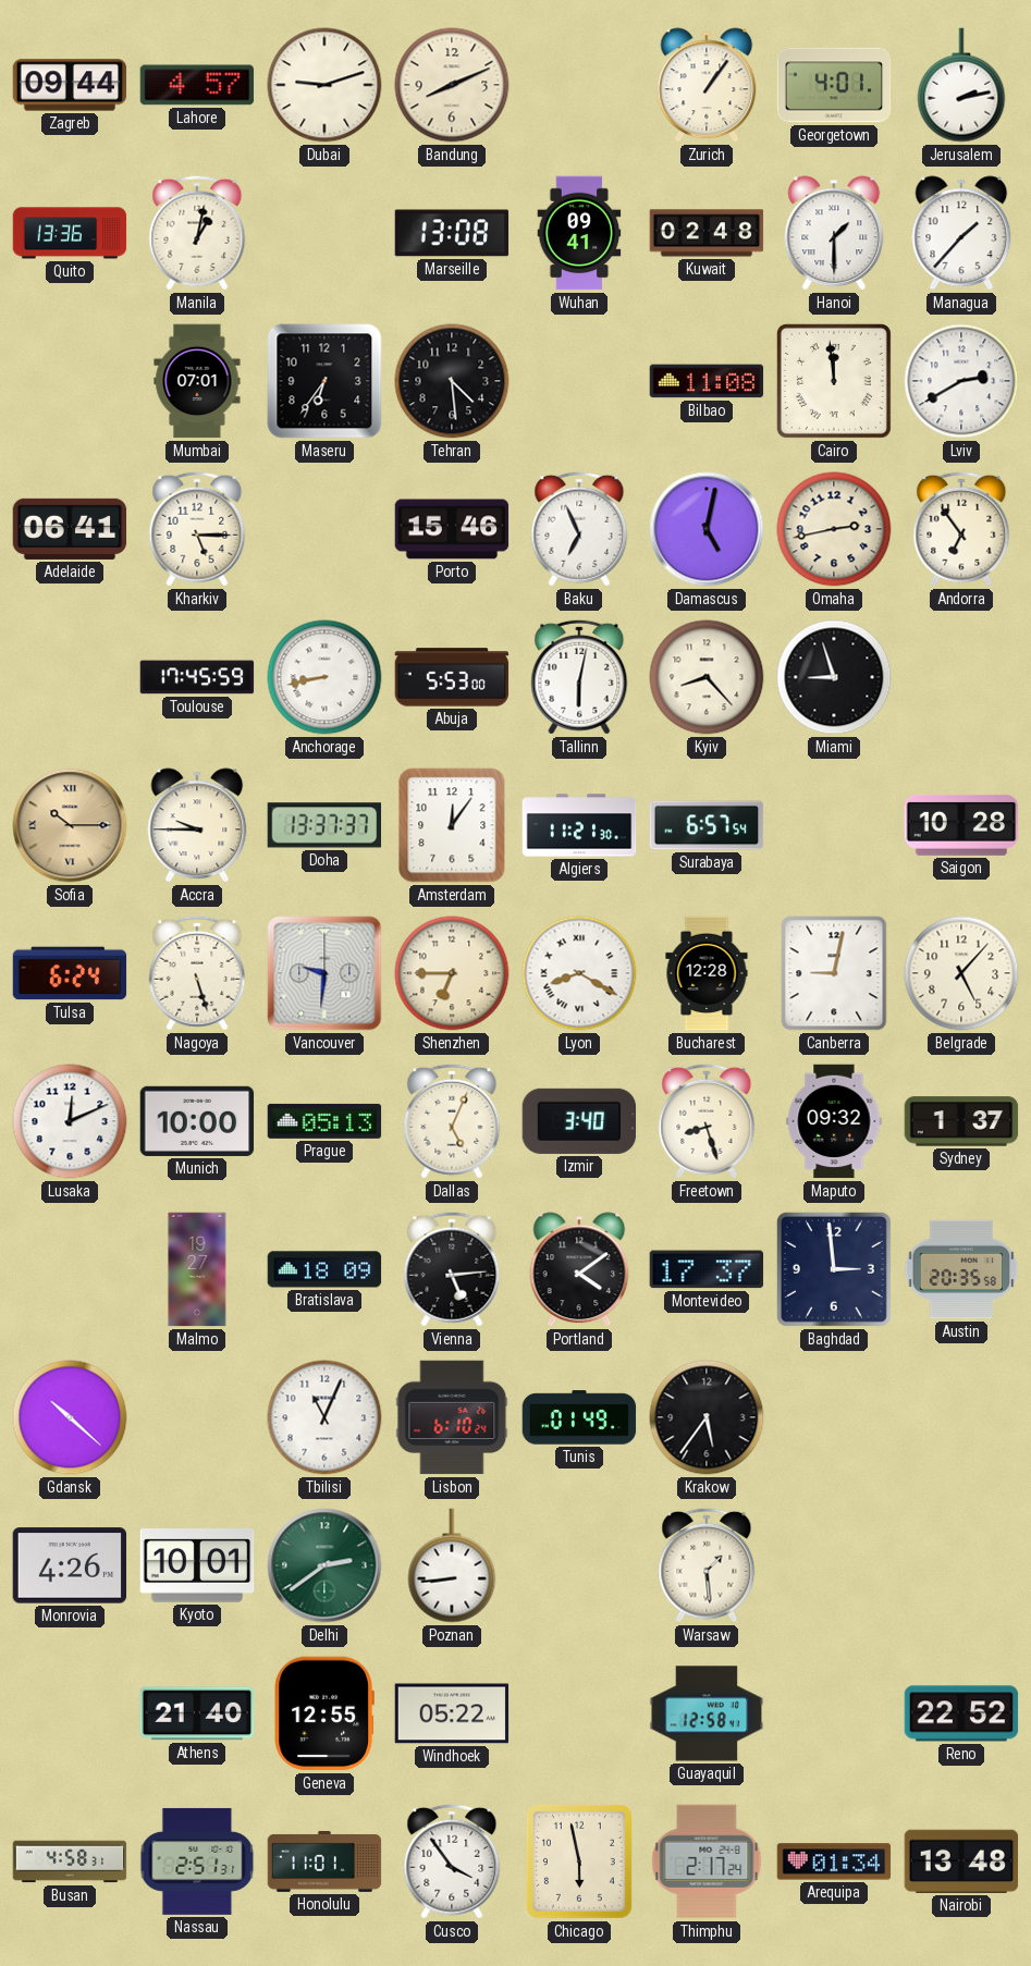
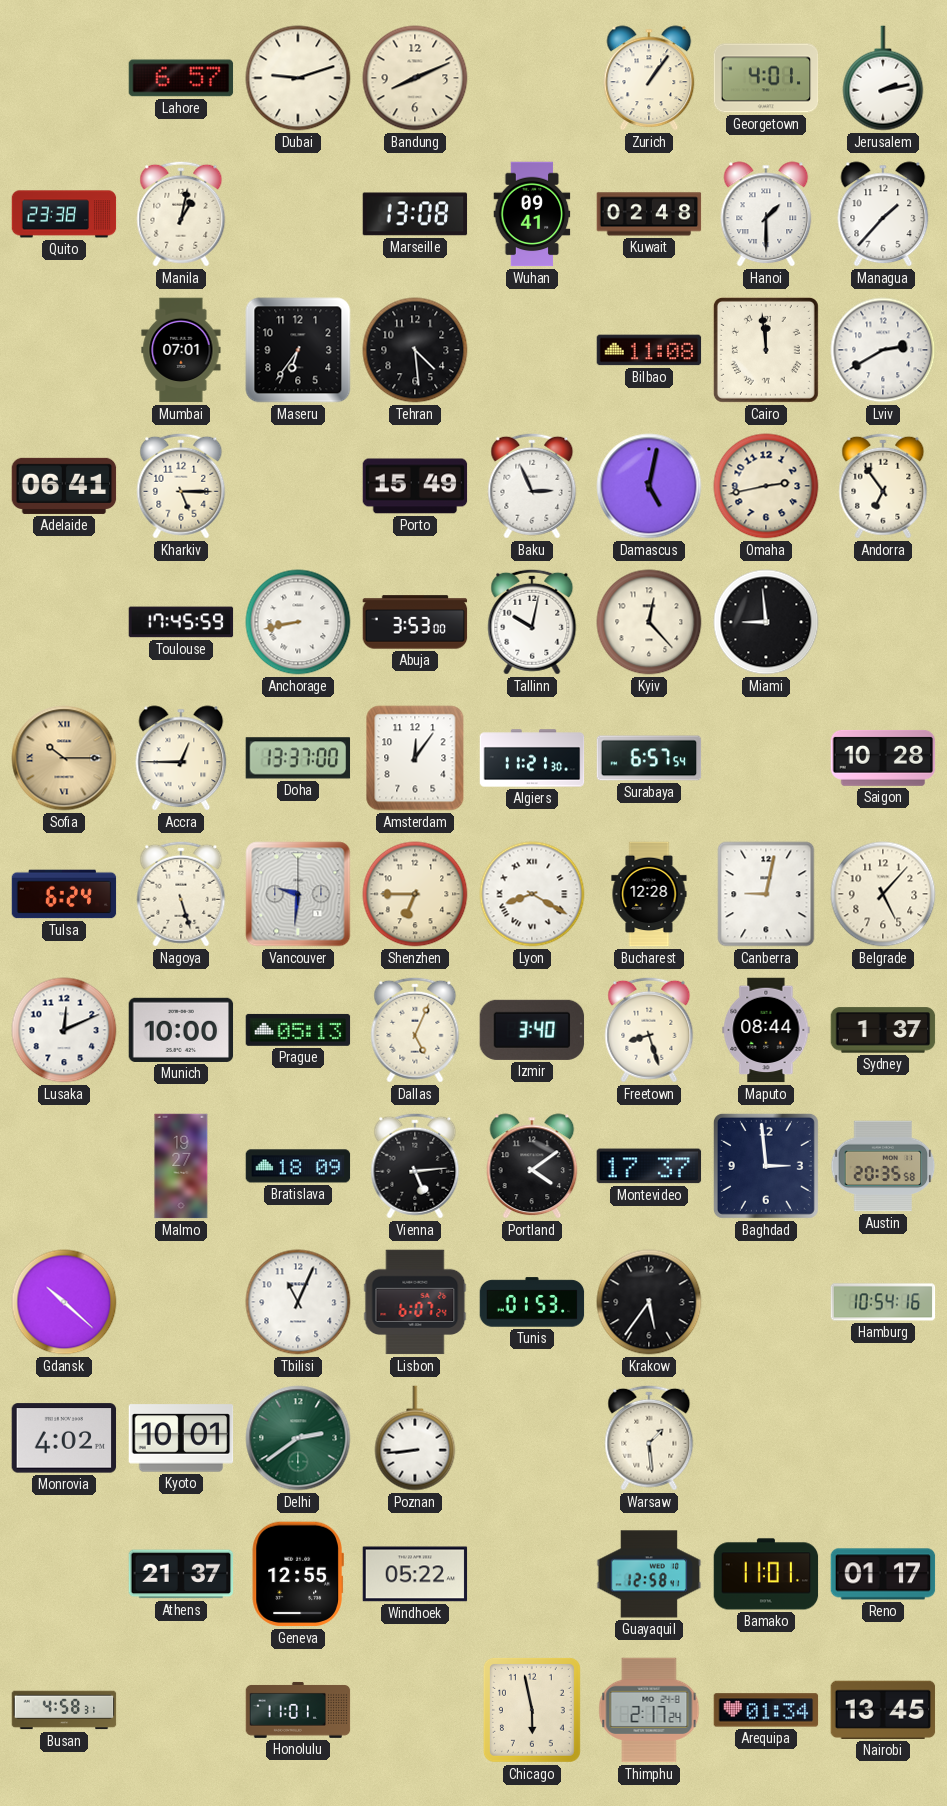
Zagreb: 09:44 -> none (70, 85)
Lahore: 4:57 -> 6:57 (181, 78)
Quito: 13:36 -> 23:38 (64, 214)
Porto: 15:46 -> 15:49 (415, 486)
Baku: 6:56 -> 2:56 (532, 486)
Abuja: 5:53 -> 3:53 (415, 622)
Tallinn: 6:02 -> 10:02 (532, 622)
Kyiv: 8:23 -> 12:23 (649, 622)
Miami: 8:57 -> 8:59 (766, 622)
Accra: 9:45 -> 12:45 (181, 758)
Doha: 13:37:37 -> 13:37:00 (298, 758)
Maputo: 09:32 -> 08:44 (766, 1030)
Lisbon: 6:10 -> 6:07 (415, 1302)
Tunis: 01:49 -> 01:53 (532, 1302)
Hamburg: none -> 10:54 (883, 1302)
Monrovia: 4:26 -> 4:02 (64, 1438)
Athens: 21:40 -> 21:37 (181, 1574)
Bamako: none -> 11:01 (766, 1574)
Reno: 22:52 -> 01:17 (883, 1574)
Nassau: 2:51 -> none (197, 1861)
Cusco: 3:54 -> none (452, 1861)
Nairobi: 13:48 -> 13:45 (883, 1710)
